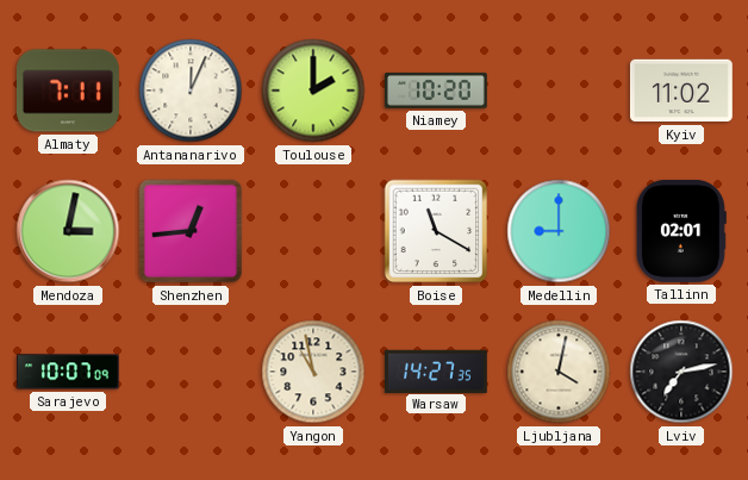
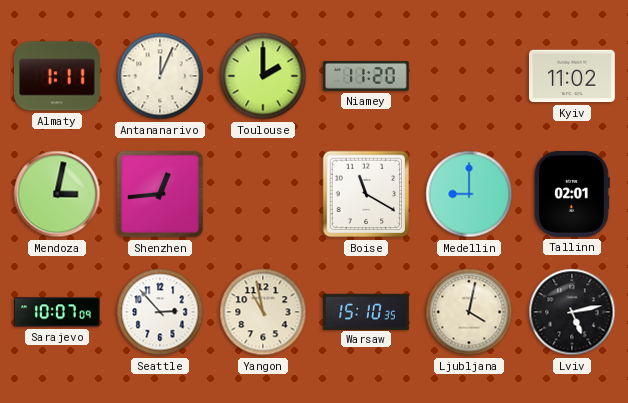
Almaty: 7:11 -> 1:11 (57, 76)
Niamey: 10:20 -> 11:20 (366, 76)
Seattle: none -> 2:53 (160, 312)
Warsaw: 14:27 -> 15:10 (366, 311)
Lviv: 7:13 -> 5:13 (572, 312)
